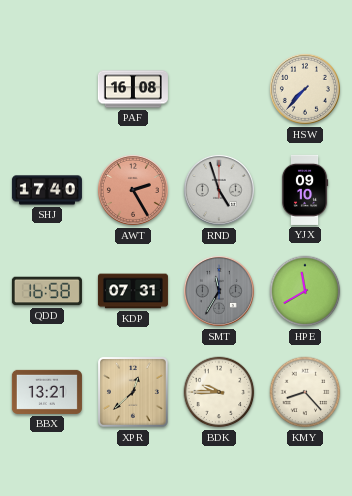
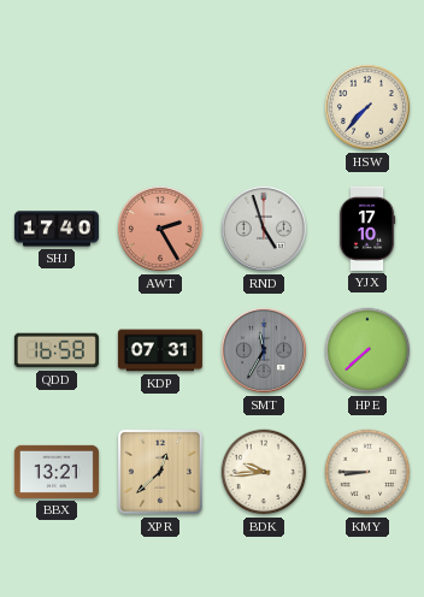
PAF: 16:08 -> none (133, 89)
YJX: 09:10 -> 17:10 (367, 229)
HPE: 11:40 -> 7:38 (367, 350)
BDK: 9:45 -> 9:44 (264, 472)
KMY: 8:23 -> 8:45 (367, 472)
